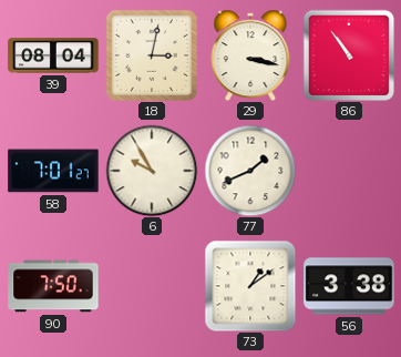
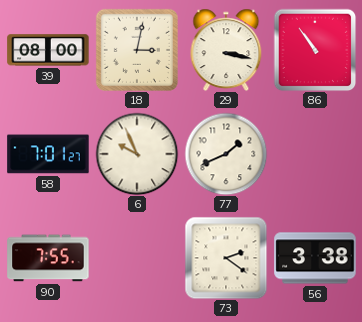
39: 08:04 -> 08:00 (48, 50)
6: 9:55 -> 9:56 (137, 154)
90: 7:50 -> 7:55 (48, 258)
73: 1:09 -> 2:21 (226, 258)
